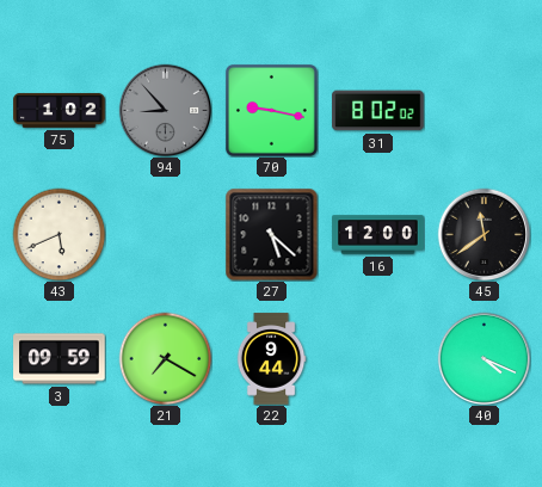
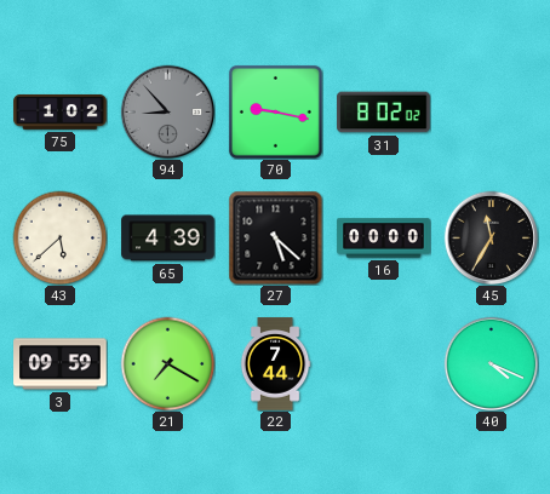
43: 5:41 -> 5:38 (59, 237)
65: none -> 4:39 (168, 239)
16: 12:00 -> 00:00 (384, 239)
45: 11:39 -> 11:35 (491, 237)
22: 9:44 -> 7:44 (275, 364)
